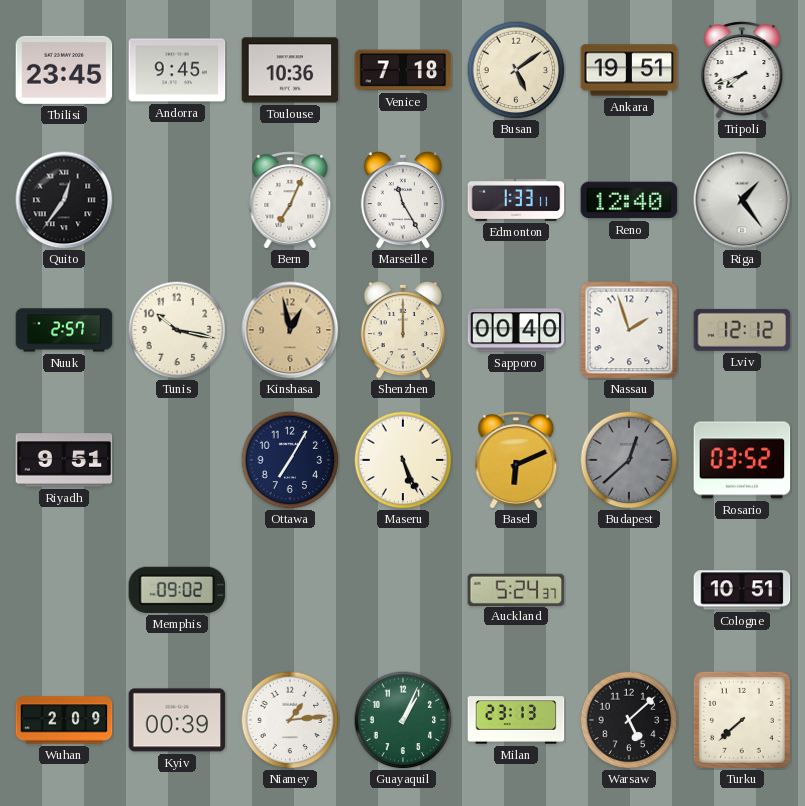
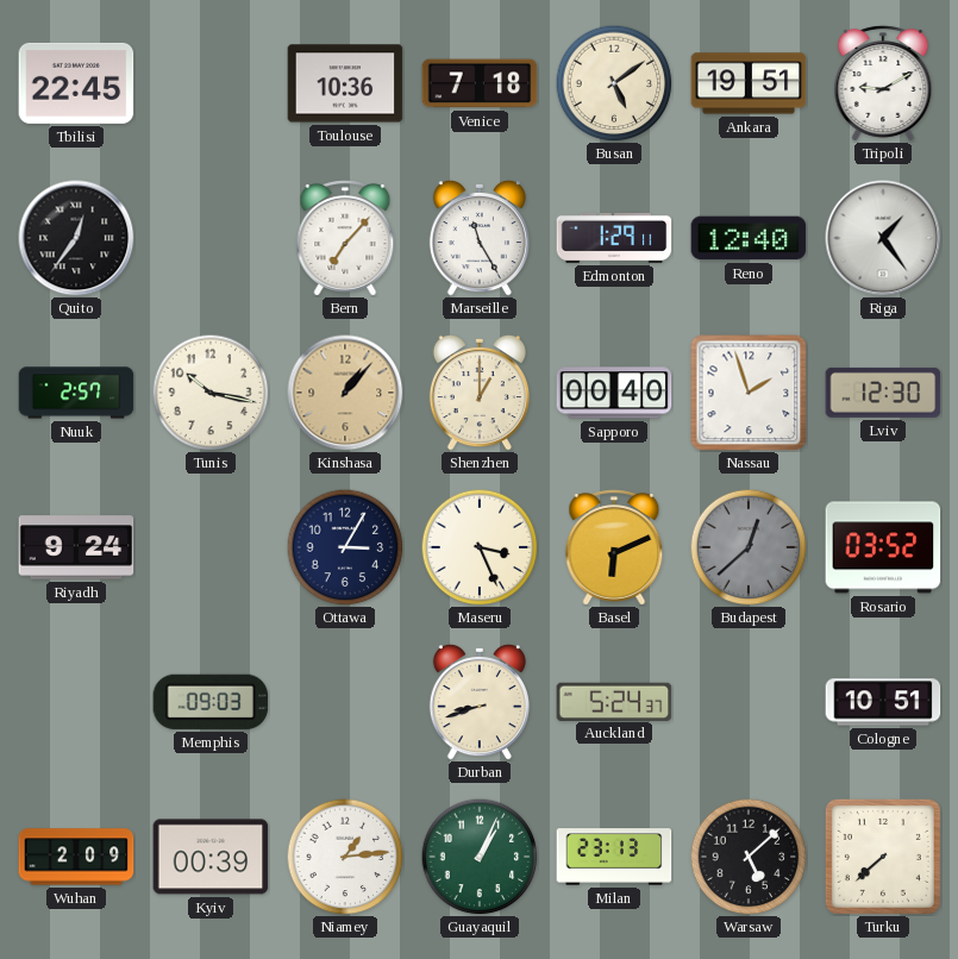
Tbilisi: 23:45 -> 22:45 (76, 83)
Andorra: 9:45 -> none (177, 70)
Tripoli: 7:42 -> 9:10 (883, 83)
Bern: 7:04 -> 7:07 (345, 238)
Edmonton: 1:33 -> 1:29 (614, 238)
Kinshasa: 12:58 -> 1:07 (345, 393)
Shenzhen: 12:00 -> 1:00 (480, 393)
Lviv: 12:12 -> 12:30 (883, 393)
Riyadh: 9:51 -> 9:24 (76, 547)
Ottawa: 7:05 -> 3:05 (345, 547)
Maseru: 5:26 -> 3:26 (480, 547)
Memphis: 09:02 -> 09:03 (211, 702)
Durban: none -> 8:42 (480, 702)
